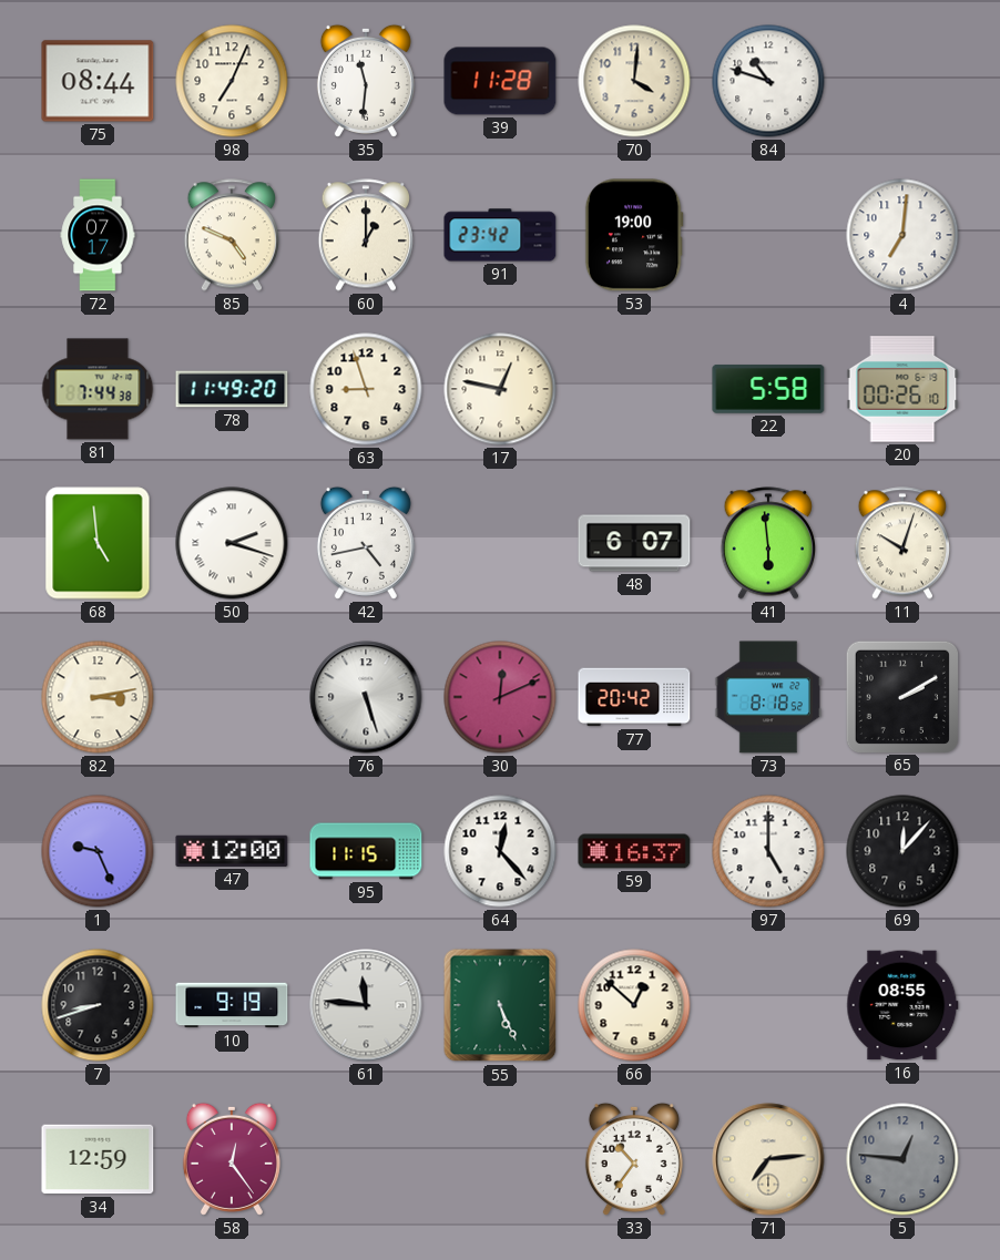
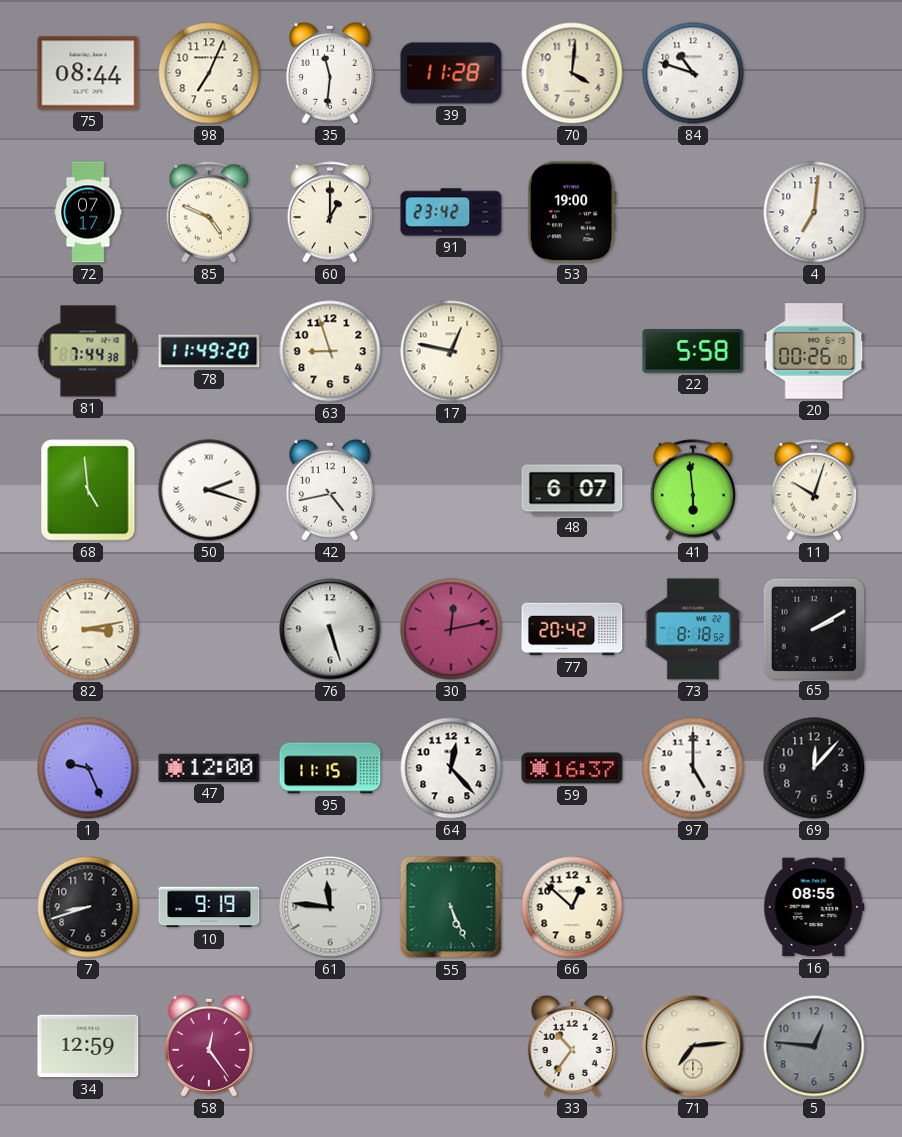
30: 12:11 -> 12:13 (451, 629)
